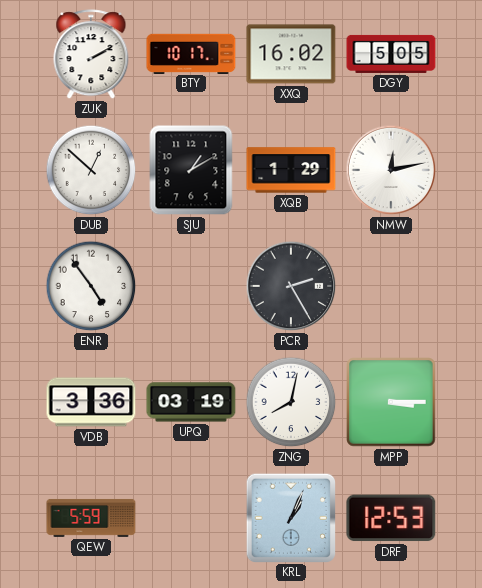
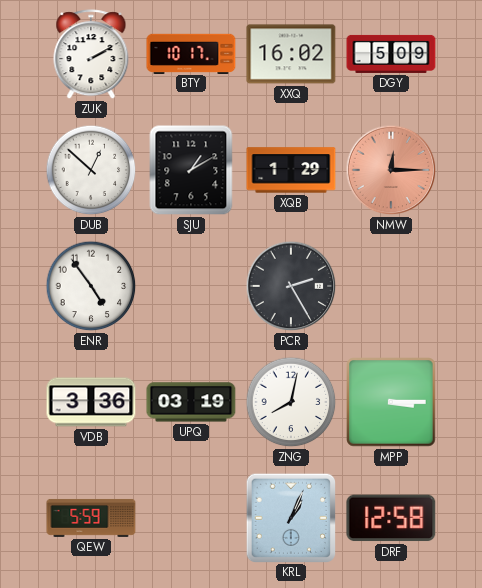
DGY: 5:05 -> 5:09 (391, 54)
NMW: 12:13 -> 12:15 (391, 170)
NMW dial: white -> salmon (391, 170)
DRF: 12:53 -> 12:58 (391, 518)
